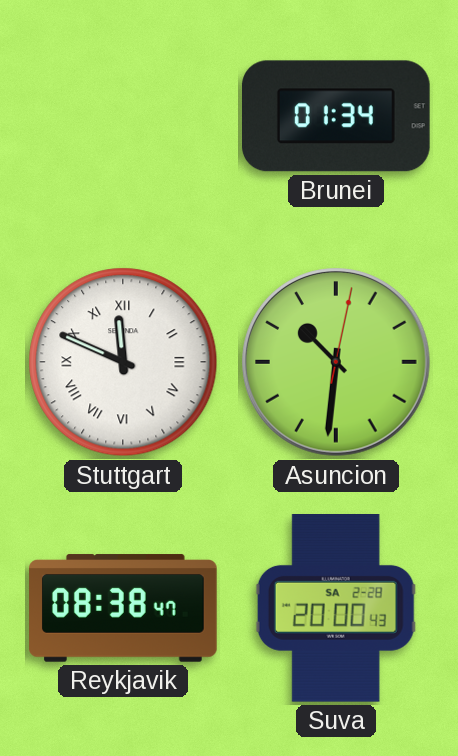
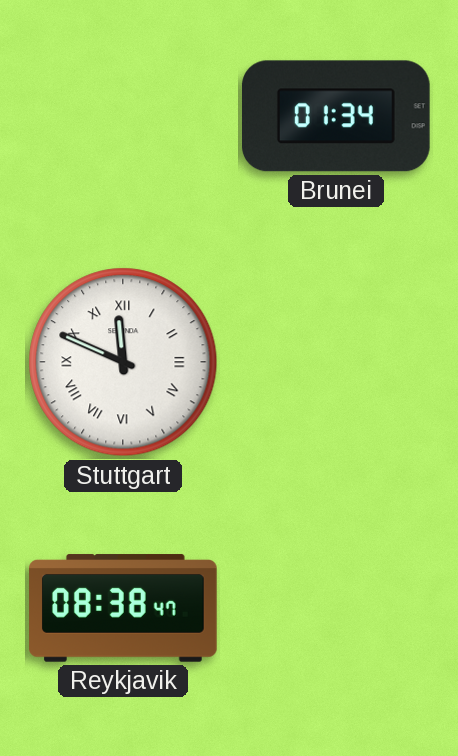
Asuncion: 10:31 -> none (336, 362)
Suva: 20:00 -> none (336, 609)
